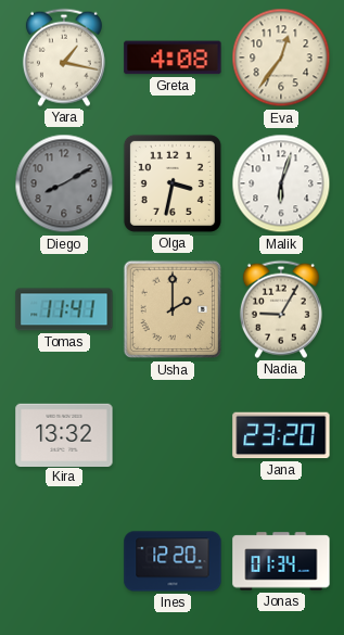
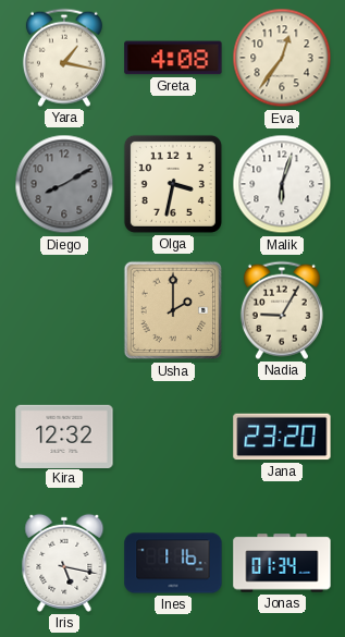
Tomas: 11:41 -> none (64, 309)
Kira: 13:32 -> 12:32 (64, 436)
Iris: none -> 5:17 (64, 563)
Ines: 12:20 -> 1:16 (173, 563)
